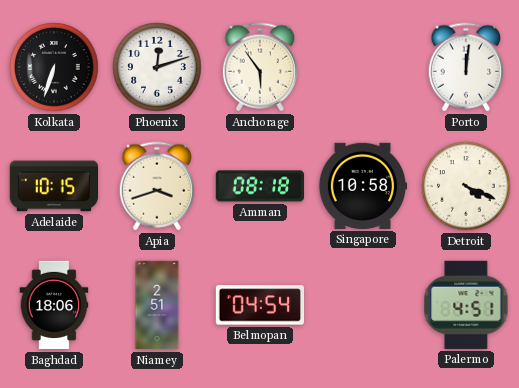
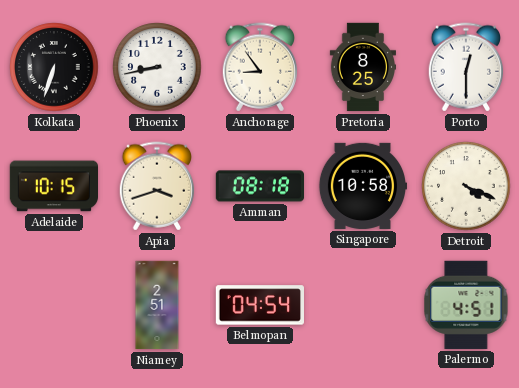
Phoenix: 12:12 -> 8:43 (157, 67)
Anchorage: 5:54 -> 8:54 (259, 67)
Pretoria: none -> 8:25 (362, 67)
Porto: 12:01 -> 12:30 (465, 67)
Baghdad: 18:06 -> none (54, 305)
